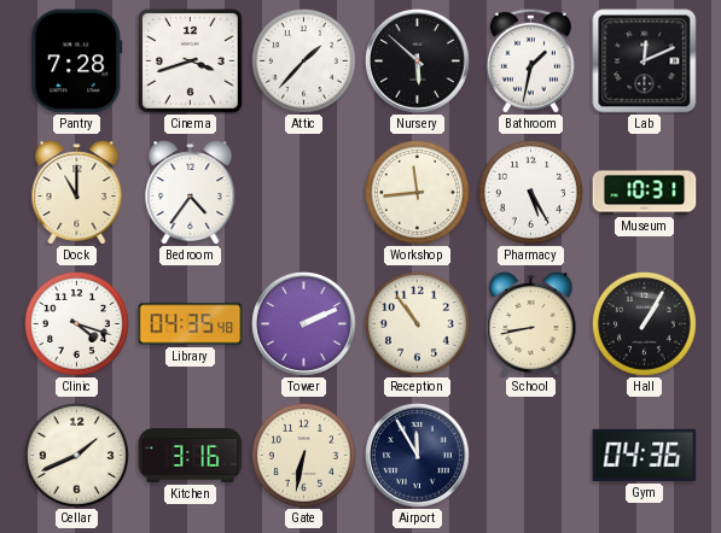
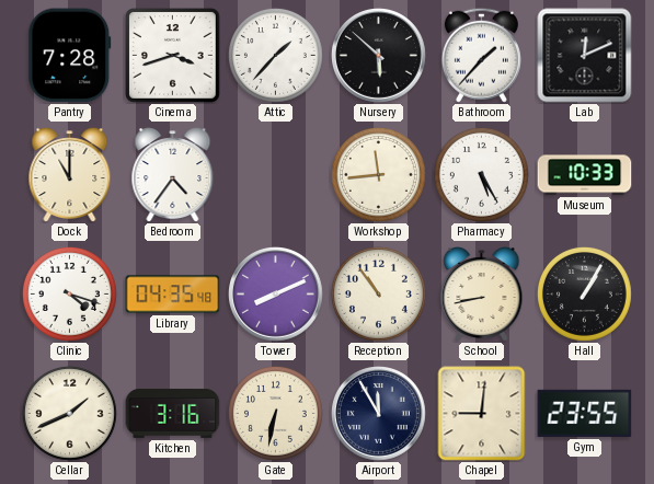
Bathroom: 1:32 -> 1:37 (481, 55)
Museum: 10:31 -> 10:33 (585, 175)
Tower: 2:11 -> 8:11 (276, 295)
Chapel: none -> 9:01 (482, 414)
Gym: 04:36 -> 23:55 (585, 413)
